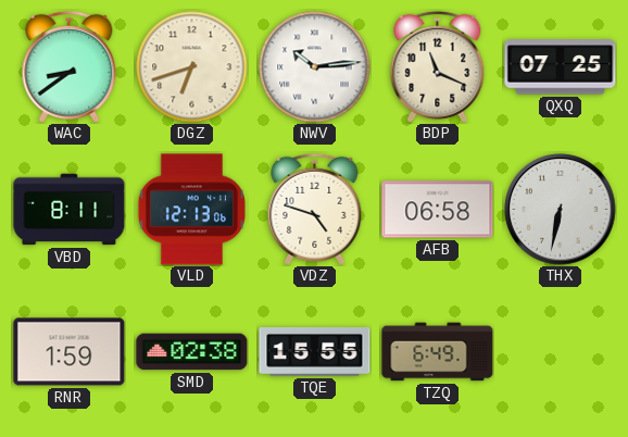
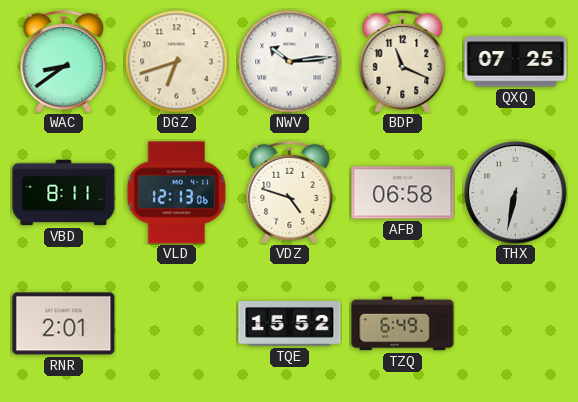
RNR: 1:59 -> 2:01 (64, 324)
SMD: 02:38 -> none (192, 352)
TQE: 15:55 -> 15:52 (290, 324)
